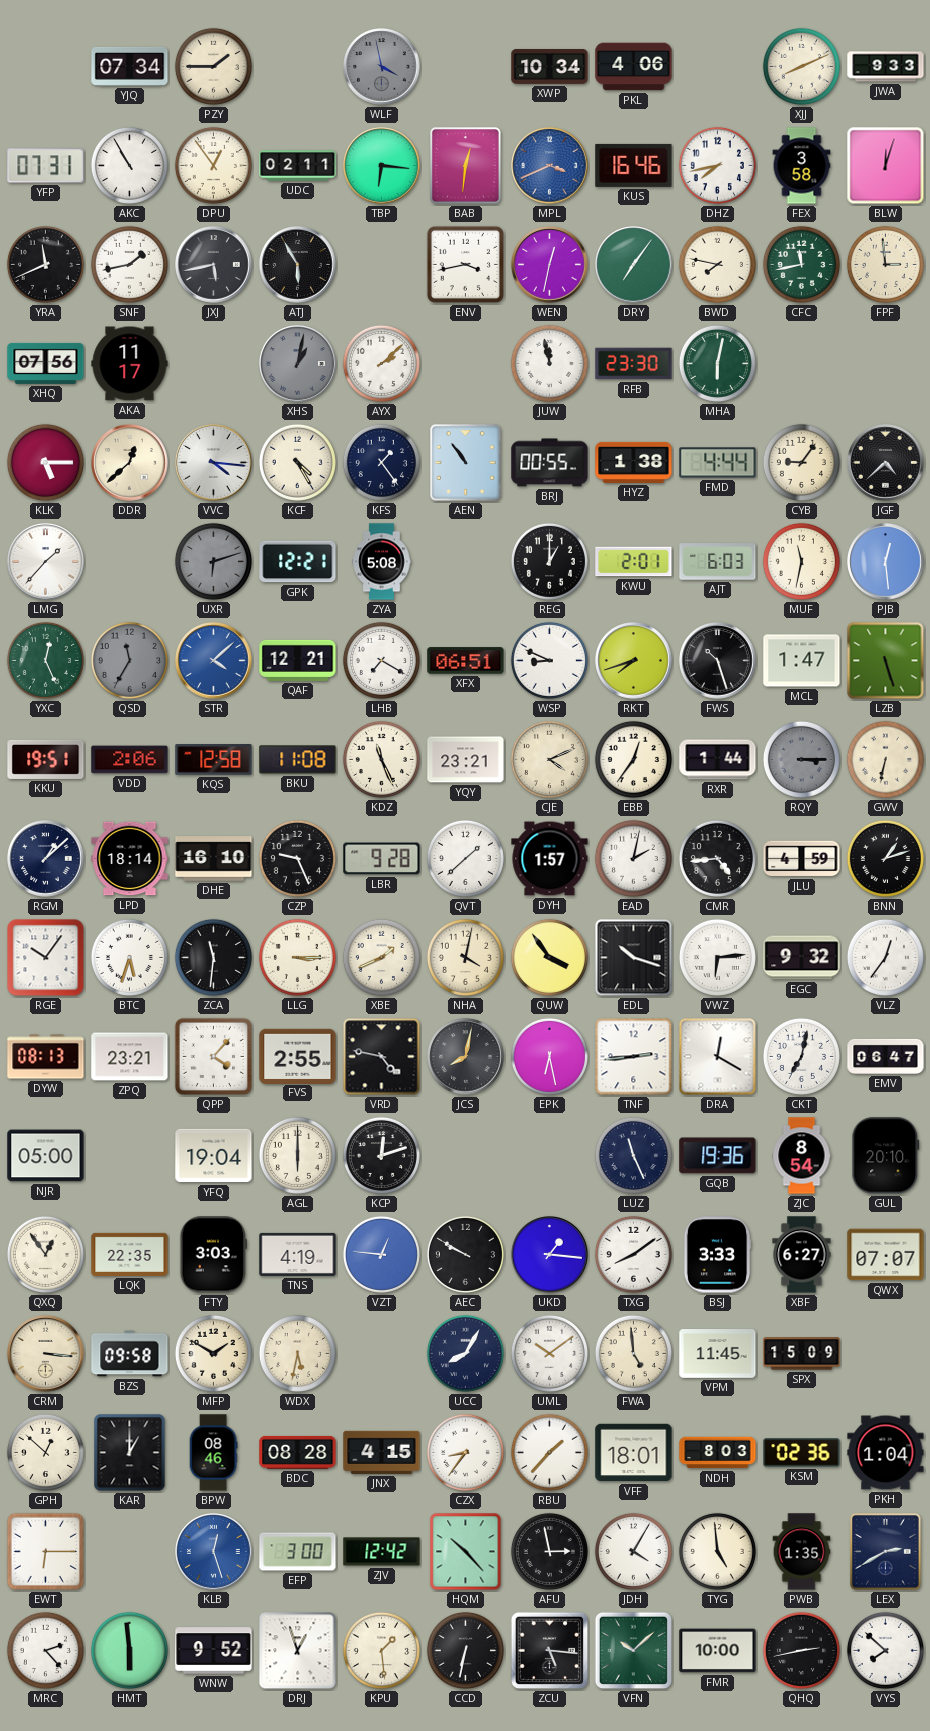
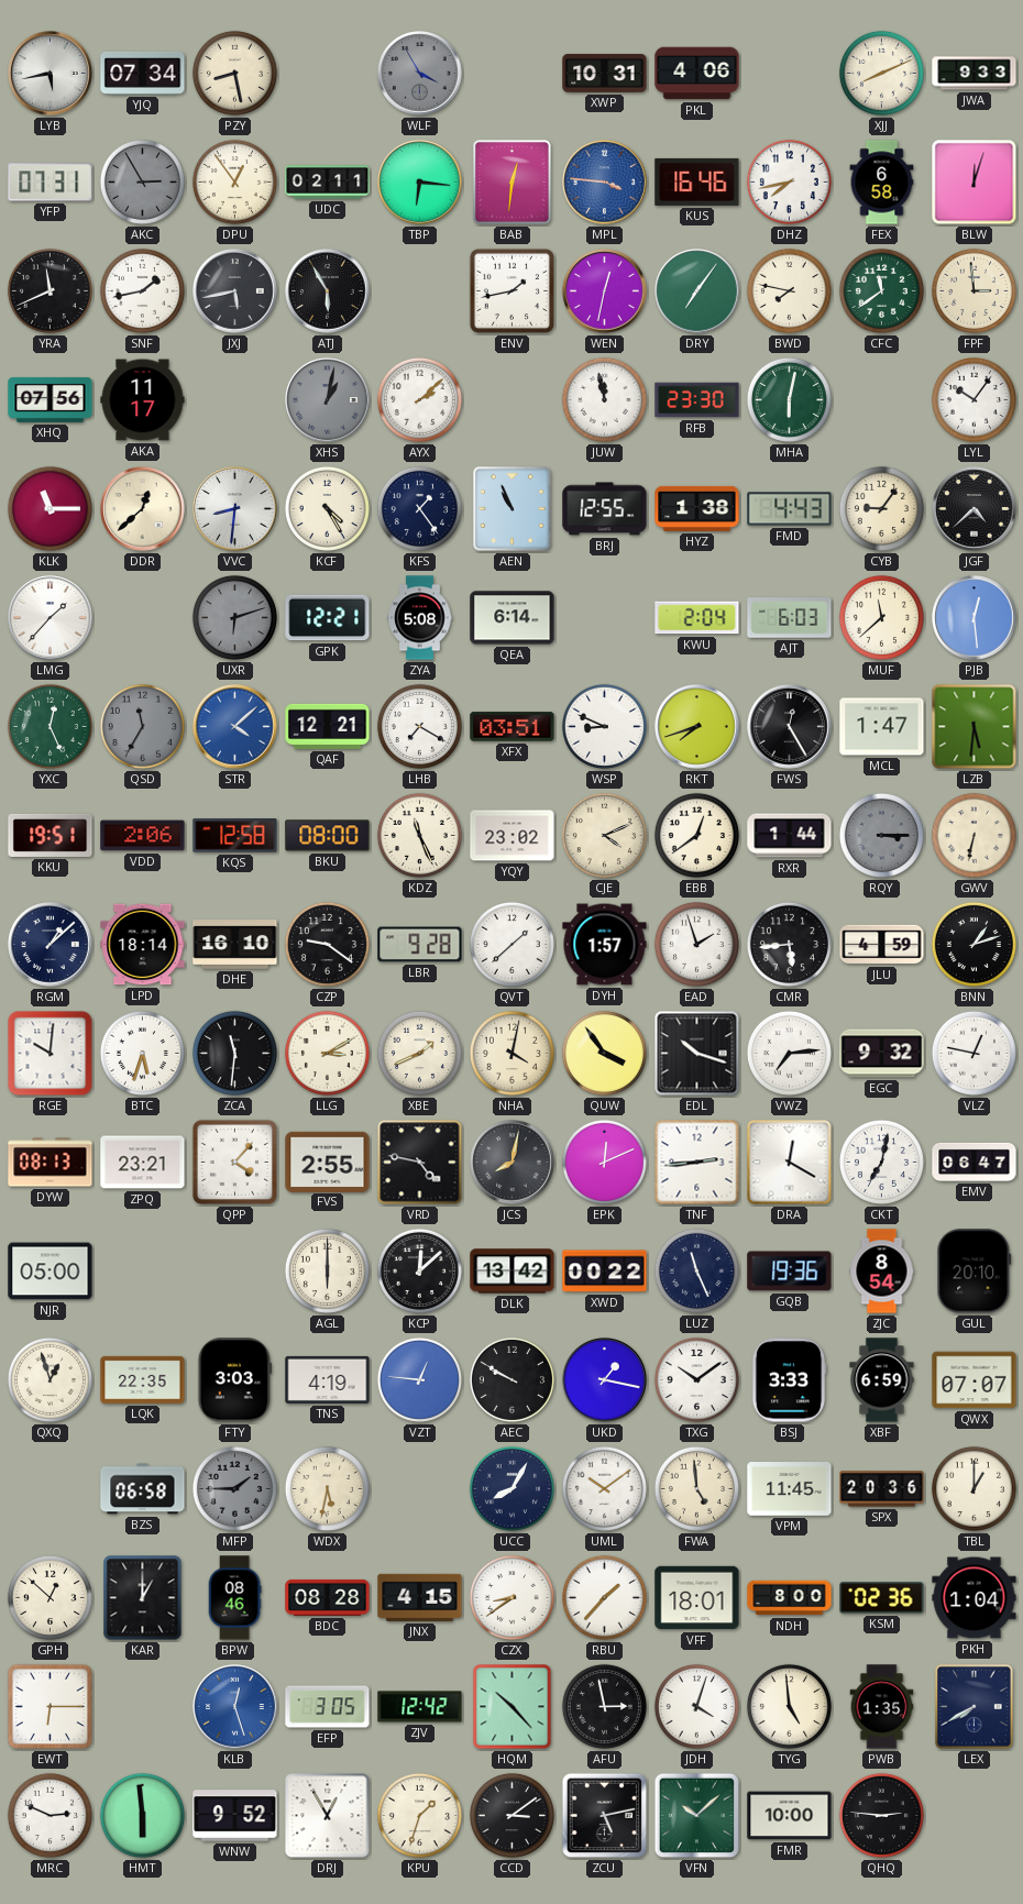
LYB: none -> 5:43 (51, 74)
PZY: 1:45 -> 8:28 (234, 73)
WLF: 3:58 -> 3:55 (420, 74)
XWP: 10:34 -> 10:31 (605, 73)
AKC: 10:55 -> 2:55 (142, 181)
AKC dial: white -> grey (142, 181)
MPL: 3:41 -> 3:46 (605, 183)
FEX: 3:58 -> 6:58 (882, 183)
ENV: 3:43 -> 1:43 (512, 290)
CFC: 11:43 -> 11:39 (881, 290)
LYL: none -> 10:06 (974, 399)
KLK: 5:15 -> 11:15 (50, 508)
VVC: 4:16 -> 8:31 (235, 509)
AEN: 10:54 -> 10:56 (513, 509)
BRJ: 00:55 -> 12:55 (605, 509)
FMD: 4:44 -> 4:43 (790, 509)
QEA: none -> 6:14 (513, 618)
REG: 1:00 -> none (549, 561)
KWU: 2:01 -> 2:04 (697, 618)
MUF: 11:32 -> 11:38 (881, 617)
XFX: 06:51 -> 03:51 (513, 727)
FWS: 10:27 -> 12:25 (790, 727)
LZB: 5:27 -> 5:31 (975, 727)
BKU: 11:08 -> 08:00 (328, 836)
YQY: 23:21 -> 23:02 (513, 836)
EBB: 12:36 -> 12:39 (696, 835)
CZP: 9:26 -> 9:21 (327, 944)
EAD: 2:02 -> 1:57 (696, 944)
CMR: 4:44 -> 5:44 (789, 944)
RGE: 10:06 -> 10:01 (51, 1054)
LLG: 3:15 -> 3:10 (327, 1053)
VWZ: 6:14 -> 7:14 (789, 1053)
VLZ: 12:36 -> 12:47 (974, 1053)
EPK: 6:28 -> 12:11 (604, 1162)
YFQ: 19:04 -> none (214, 1156)
KCP: 12:12 -> 12:08 (419, 1270)
DLK: none -> 13:42 (513, 1272)
XWD: none -> 00:22 (605, 1272)
QXQ: 12:54 -> 12:57 (50, 1379)
UKD: 1:16 -> 1:17 (605, 1380)
TXG: 8:09 -> 10:09 (696, 1379)
XBF: 6:27 -> 6:59 (882, 1380)
CRM: 3:16 -> none (46, 1354)
BZS: 09:58 -> 06:58 (143, 1489)
MFP: 1:50 -> 1:45 (234, 1488)
MFP dial: cream -> grey (234, 1488)
SPX: 15:09 -> 20:36 (882, 1489)
TBL: none -> 1:00 (974, 1488)
CZX: 8:36 -> 8:39 (512, 1597)
NDH: 8:03 -> 8:00 (790, 1598)
EFP: 3:00 -> 3:05 (328, 1707)
JDH: 4:05 -> 4:03 (696, 1706)
LEX: 2:40 -> 7:40 (975, 1707)
MRC: 2:23 -> 2:49 (50, 1815)
DRJ: 12:57 -> 12:55 (328, 1816)
KPU: 1:29 -> 1:33 (419, 1815)
CCD: 6:32 -> 3:09 (512, 1815)
ZCU: 5:16 -> 5:13 (605, 1816)
QHQ: 2:43 -> 2:46 (881, 1815)
VYS: 7:52 -> none (885, 1650)
